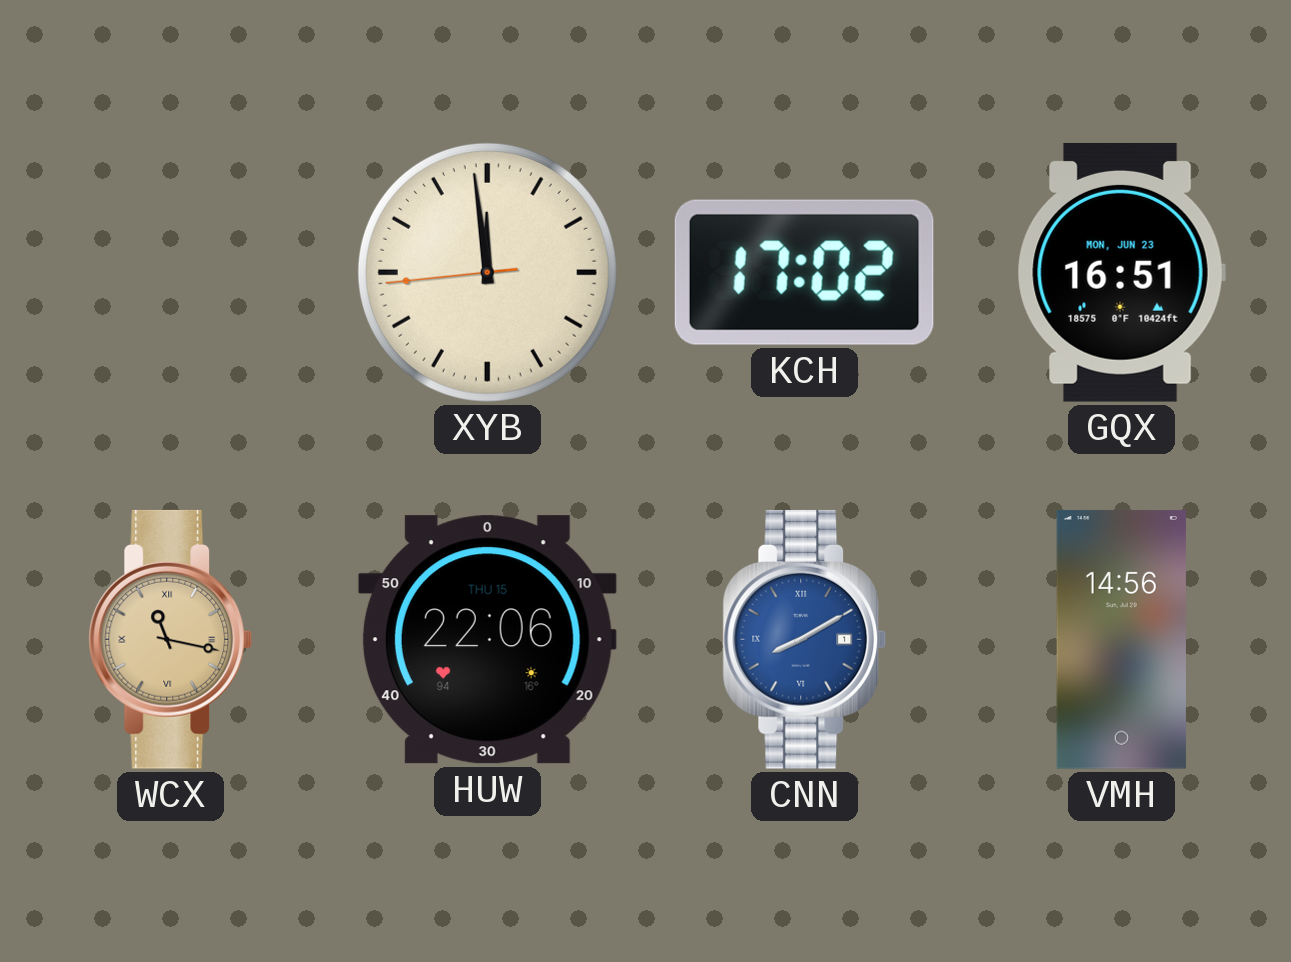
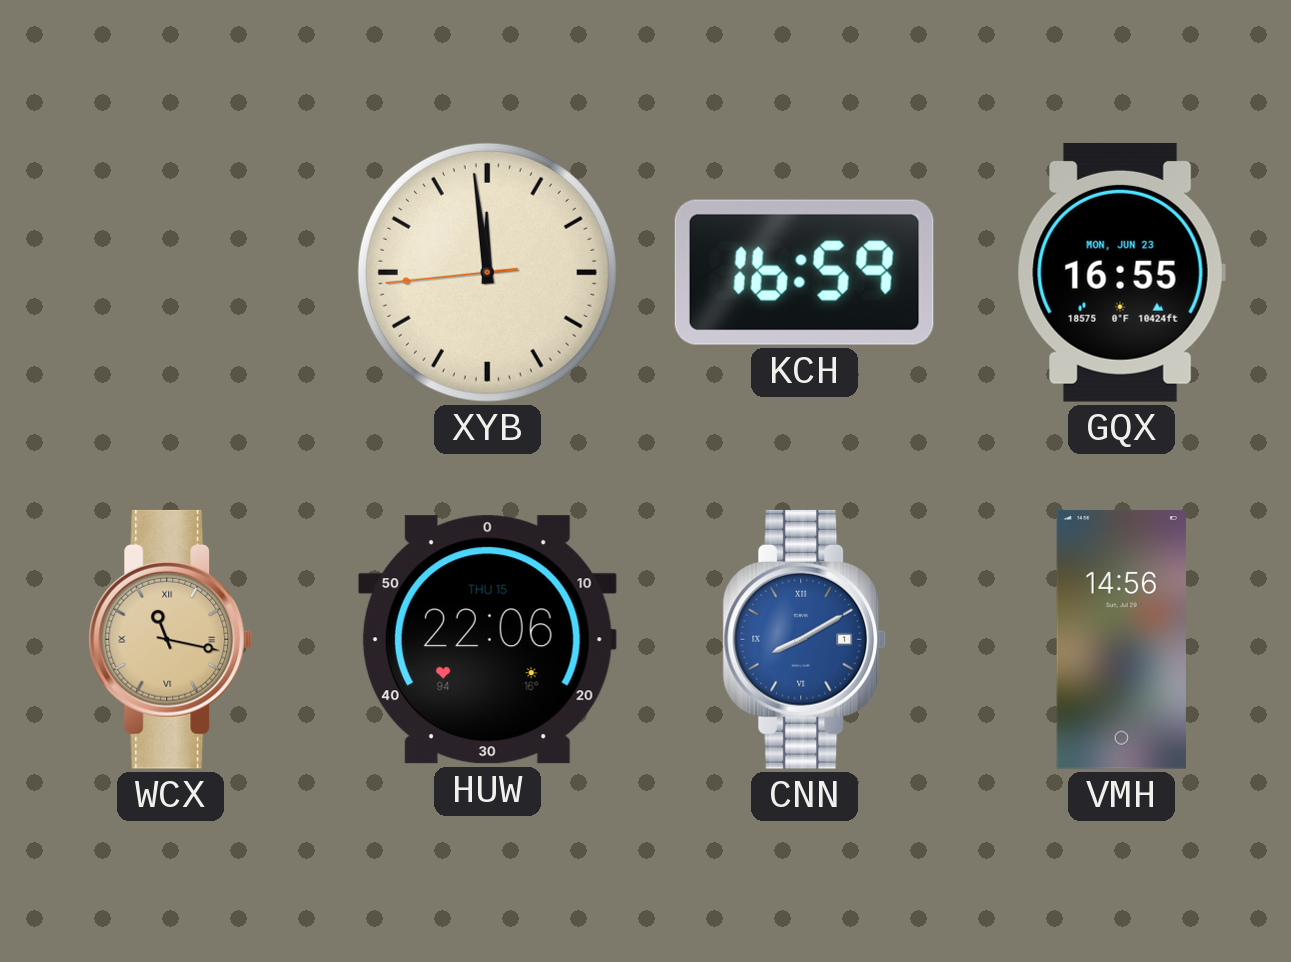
KCH: 17:02 -> 16:59 (804, 272)
GQX: 16:51 -> 16:55 (1121, 272)
